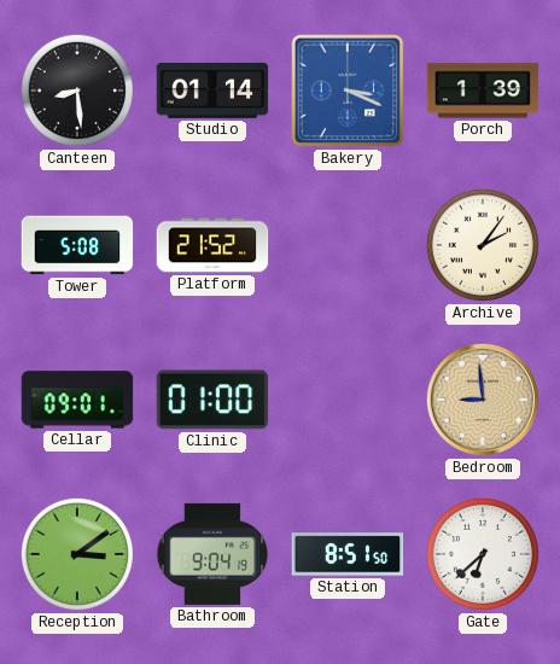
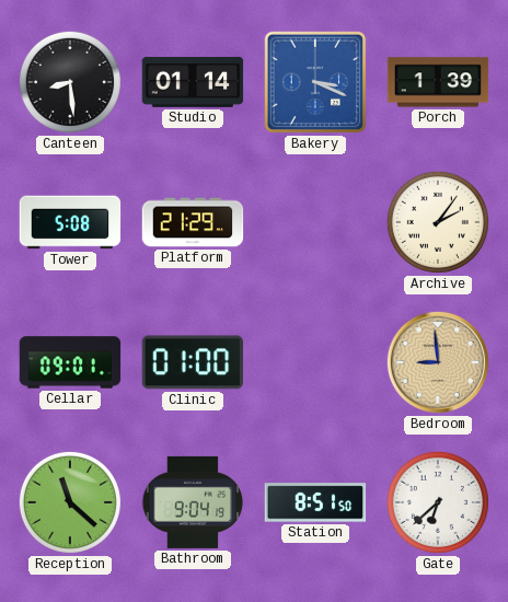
Platform: 21:52 -> 21:29 (193, 222)
Reception: 3:09 -> 11:22 (70, 502)
